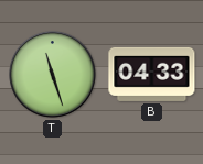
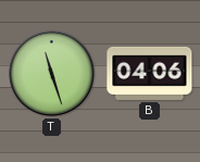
B: 04:33 -> 04:06 (150, 73)
